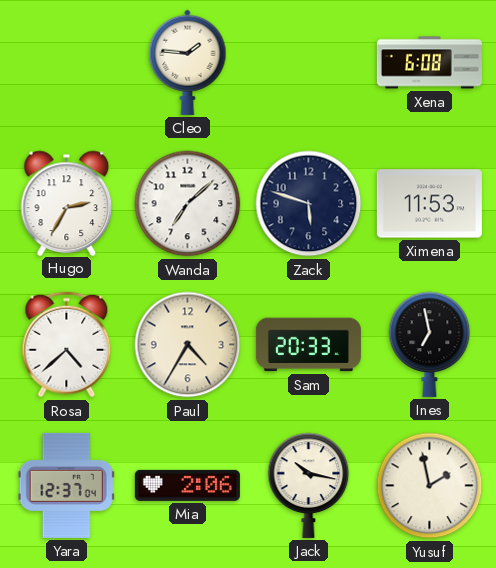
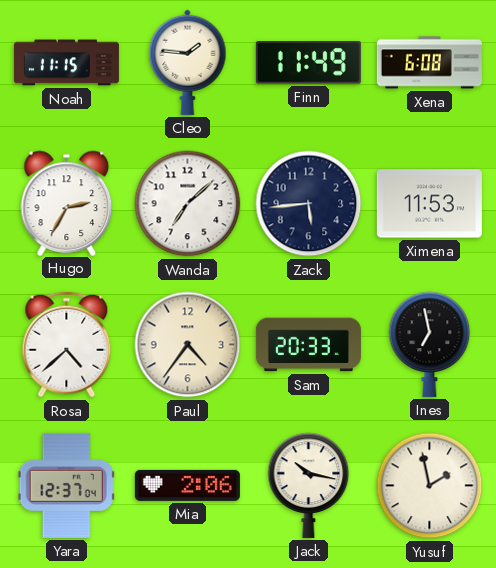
Noah: none -> 11:15 (66, 63)
Finn: none -> 11:49 (308, 63)
Zack: 5:48 -> 5:44 (309, 204)
Paul: 4:35 -> 4:36 (188, 345)
